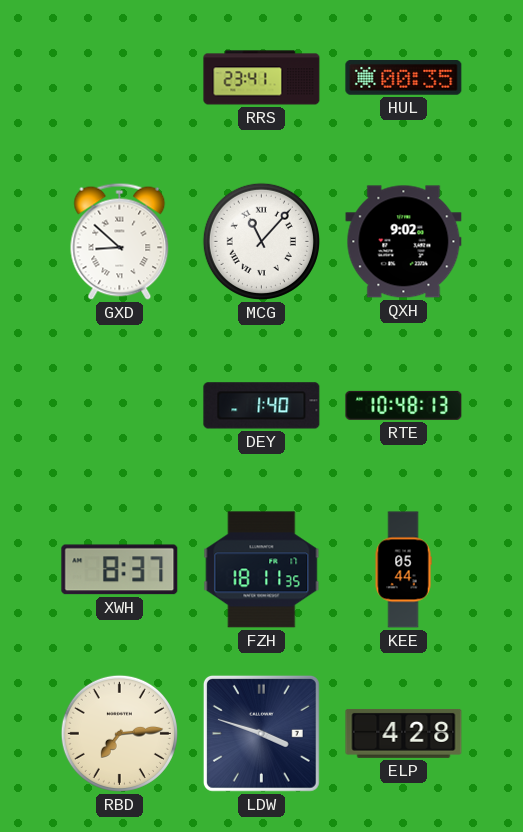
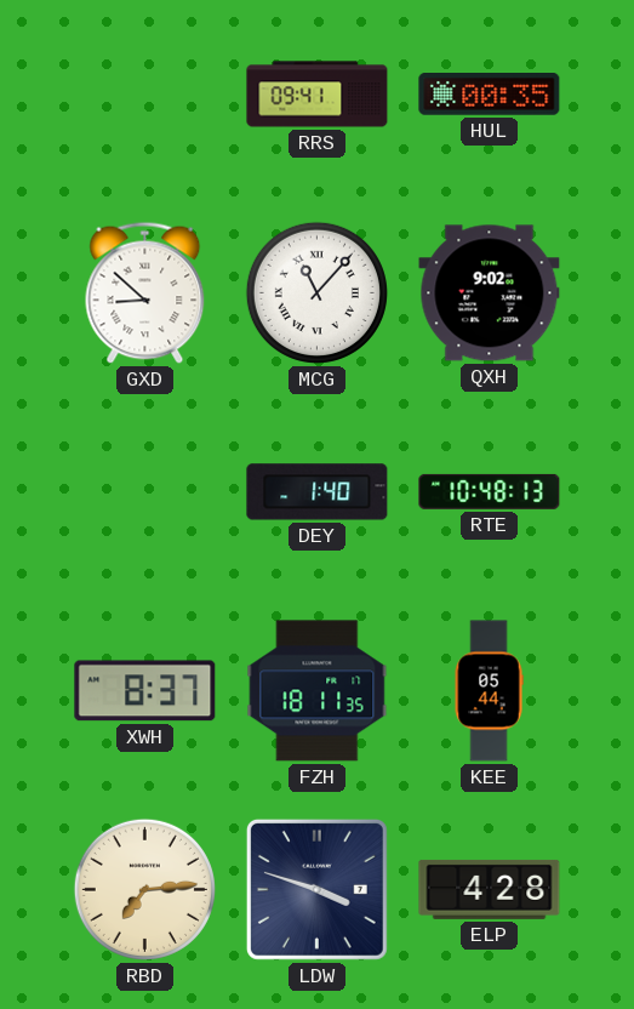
RRS: 23:41 -> 09:41 (318, 95)
